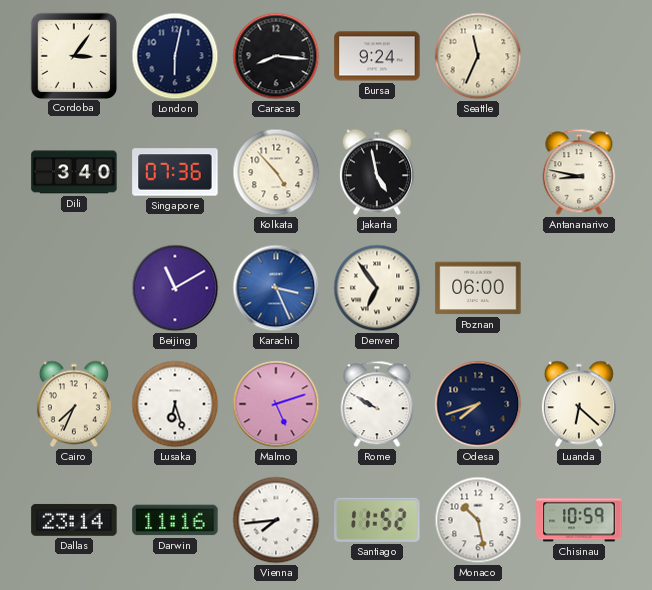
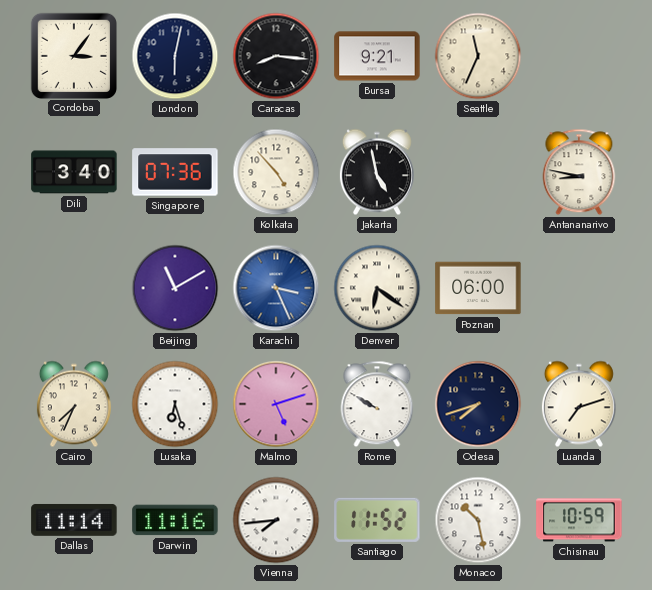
Bursa: 9:24 -> 9:21 (377, 56)
Denver: 6:54 -> 6:21 (377, 288)
Luanda: 6:22 -> 7:12 (579, 404)
Dallas: 23:14 -> 11:14 (74, 520)
